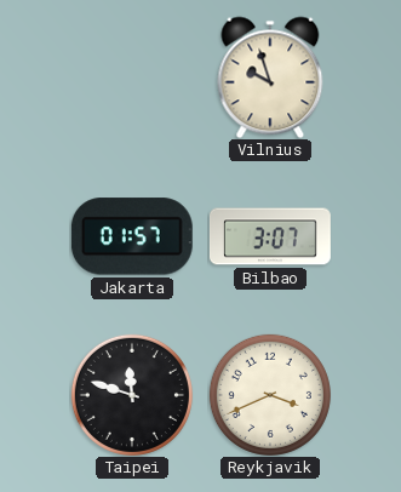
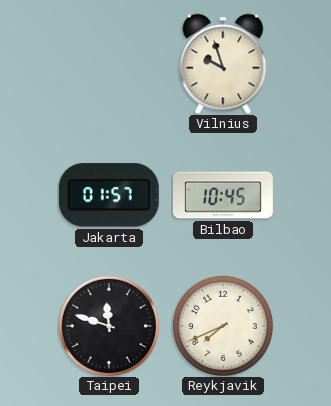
Bilbao: 3:07 -> 10:45 (223, 195)
Reykjavik: 3:41 -> 7:41 (223, 326)
